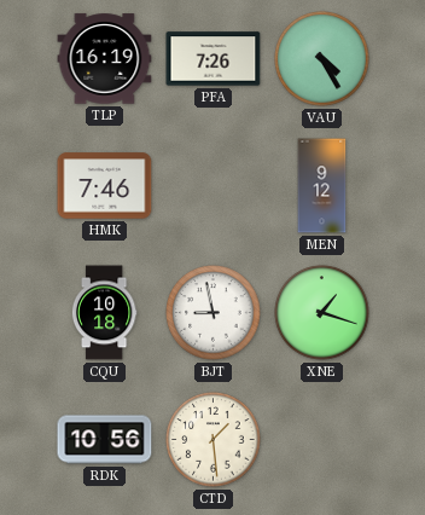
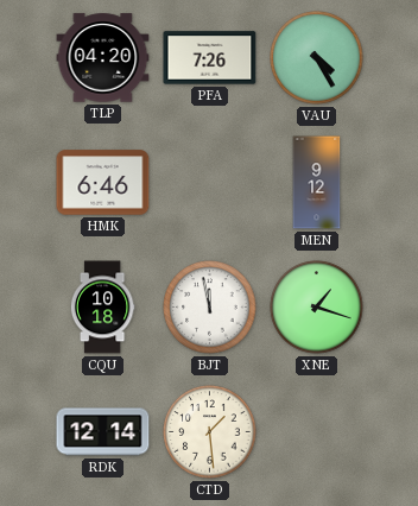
TLP: 16:19 -> 04:20 (103, 58)
HMK: 7:46 -> 6:46 (103, 183)
BJT: 8:58 -> 11:58 (210, 308)
RDK: 10:56 -> 12:14 (103, 432)
